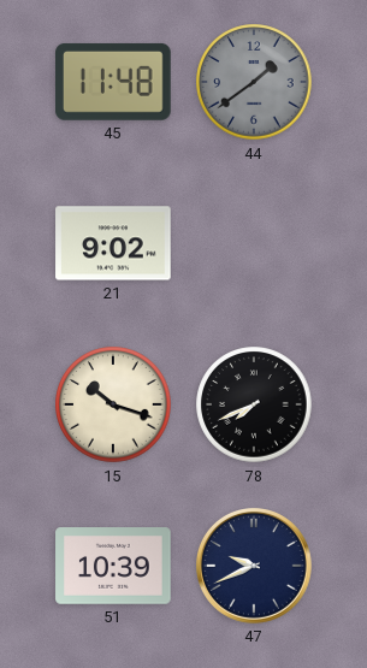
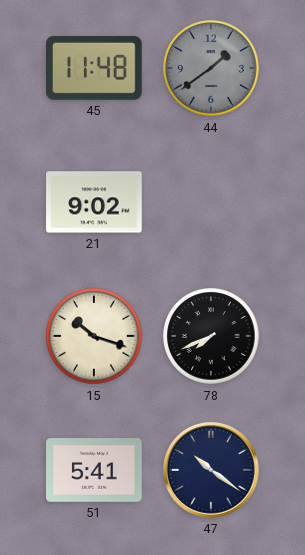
51: 10:39 -> 5:41 (94, 470)
47: 9:41 -> 10:21 (211, 470)
